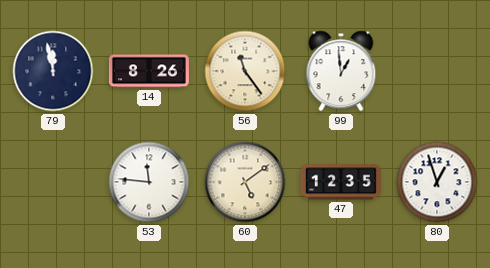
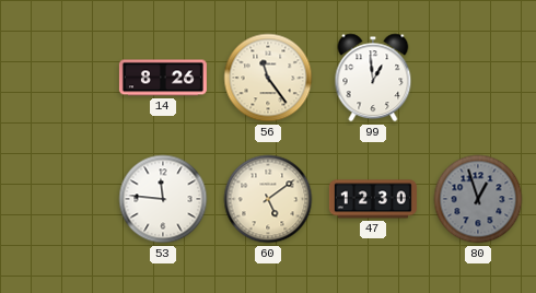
79: 11:58 -> none (53, 71)
47: 12:35 -> 12:30 (373, 199)
80 dial: white -> grey (478, 199)
